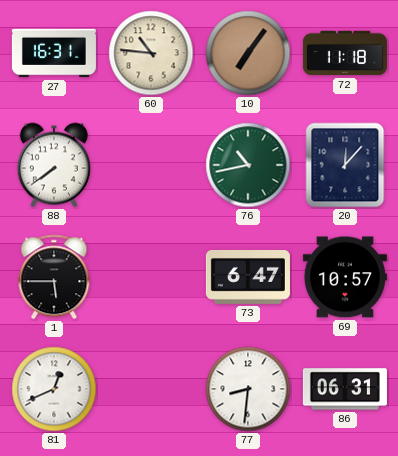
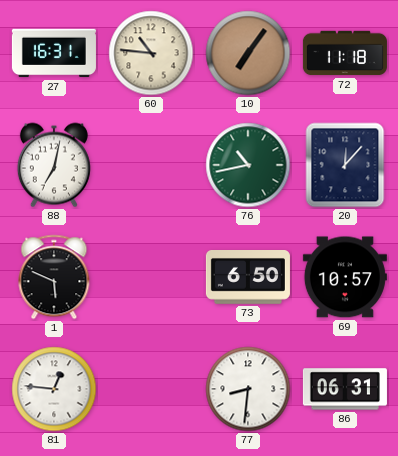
88: 7:39 -> 7:02 (54, 165)
1: 5:45 -> 5:49 (54, 277)
73: 6:47 -> 6:50 (248, 278)
81: 12:41 -> 12:46 (54, 389)
